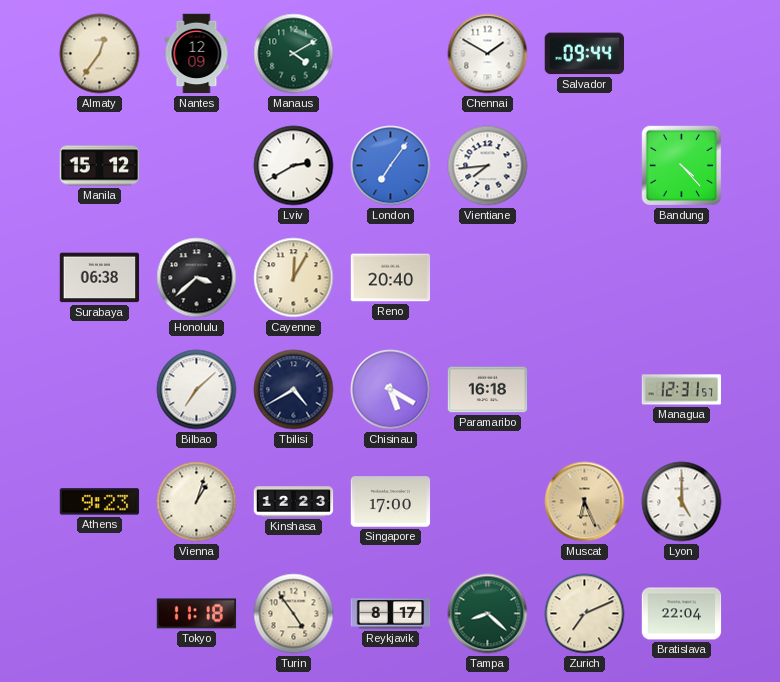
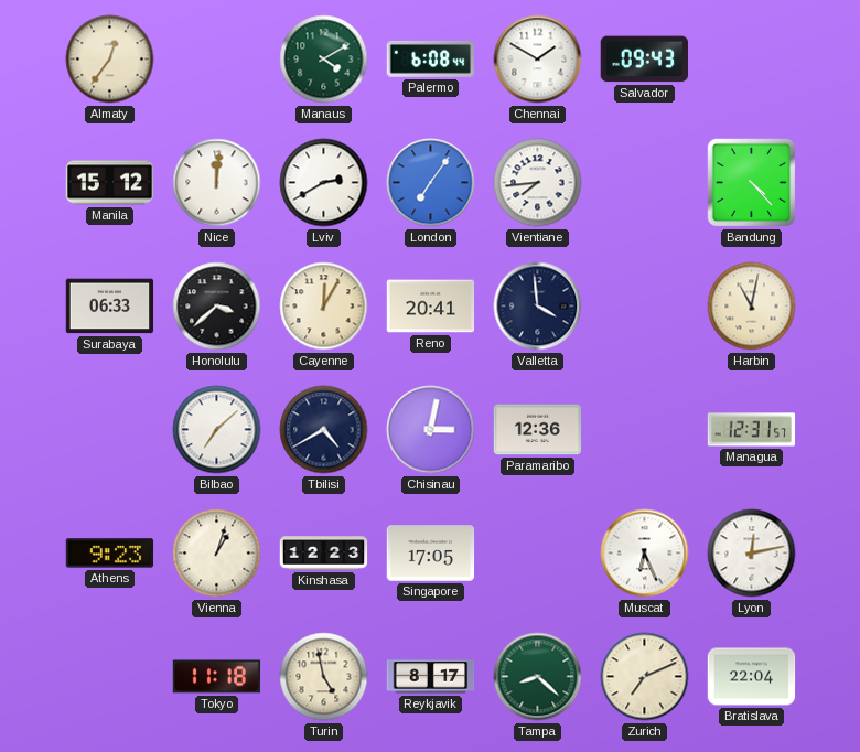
Nantes: 12:09 -> none (197, 54)
Palermo: none -> 6:08 (431, 58)
Salvador: 09:44 -> 09:43 (644, 60)
Nice: none -> 12:01 (217, 183)
Surabaya: 06:38 -> 06:33 (110, 307)
Reno: 20:40 -> 20:41 (431, 307)
Valletta: none -> 3:59 (538, 307)
Harbin: none -> 11:02 (752, 307)
Chisinau: 5:20 -> 3:02 (431, 430)
Paramaribo: 16:18 -> 12:36 (538, 430)
Singapore: 17:00 -> 17:05 (431, 554)
Muscat dial: champagne -> white (645, 554)
Lyon: 5:00 -> 12:13 (752, 554)
Turin: 4:54 -> 4:58 (324, 677)
